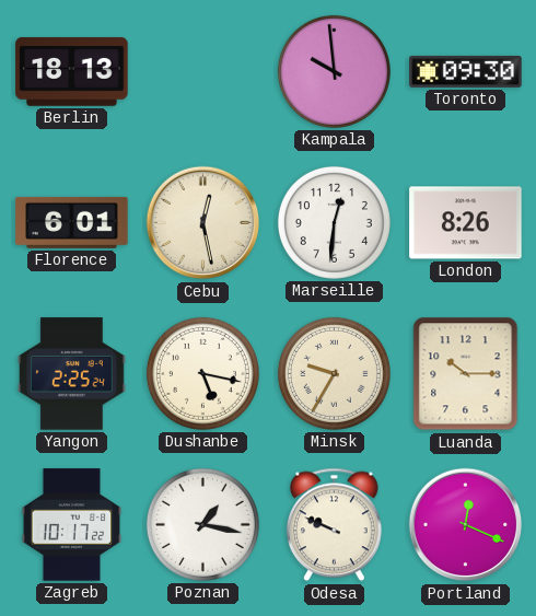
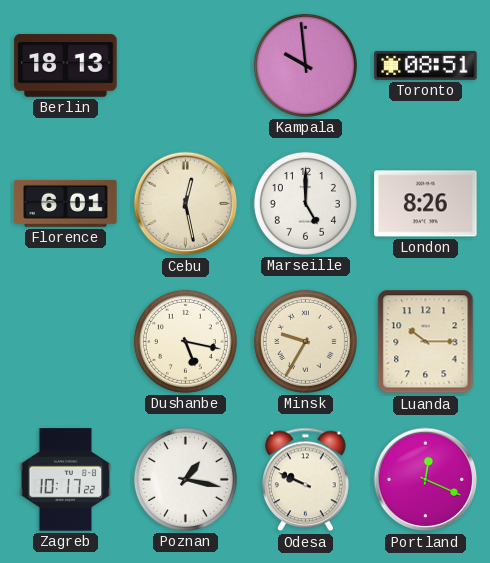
Toronto: 09:30 -> 08:51 (426, 65)
Marseille: 12:31 -> 5:00 (305, 203)
Yangon: 2:25 -> none (72, 374)
